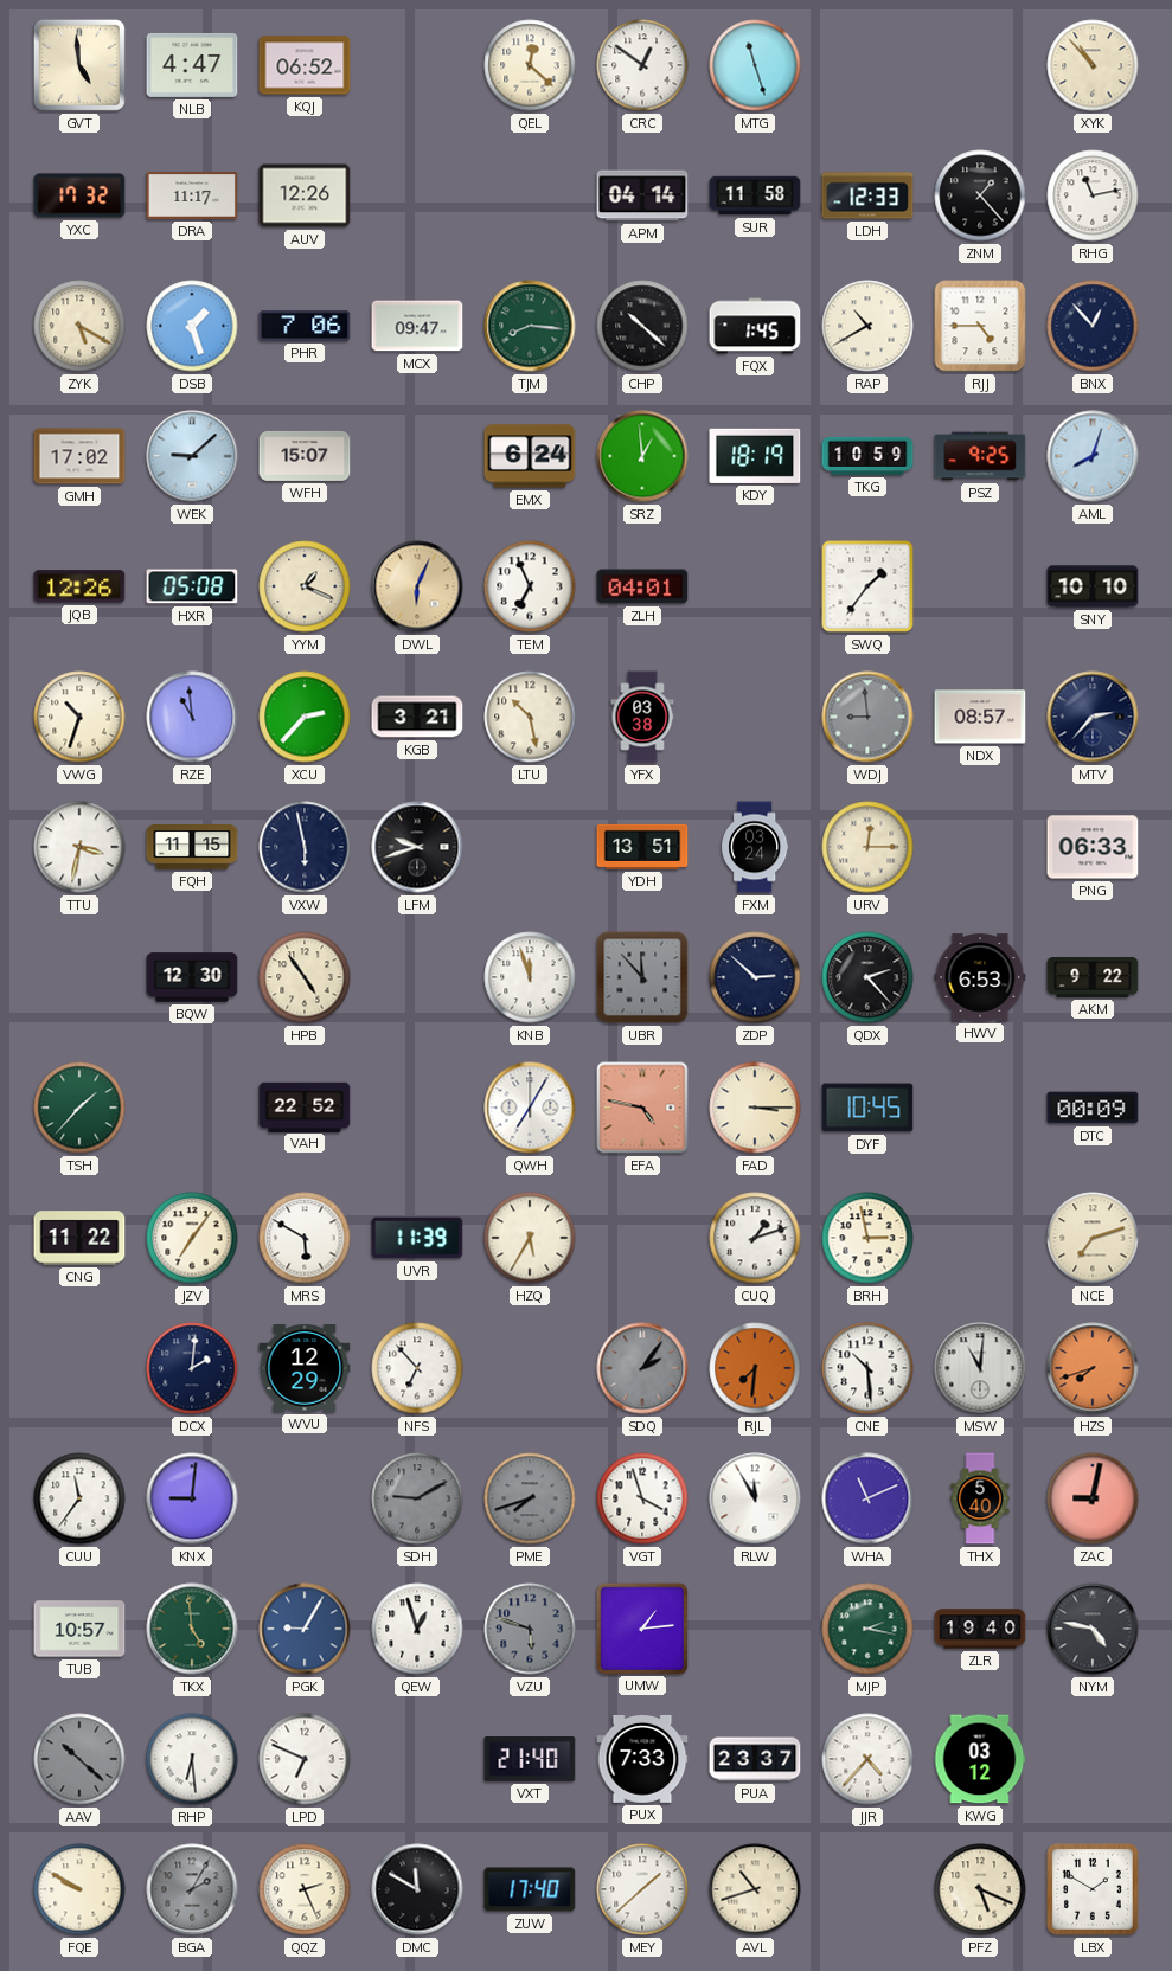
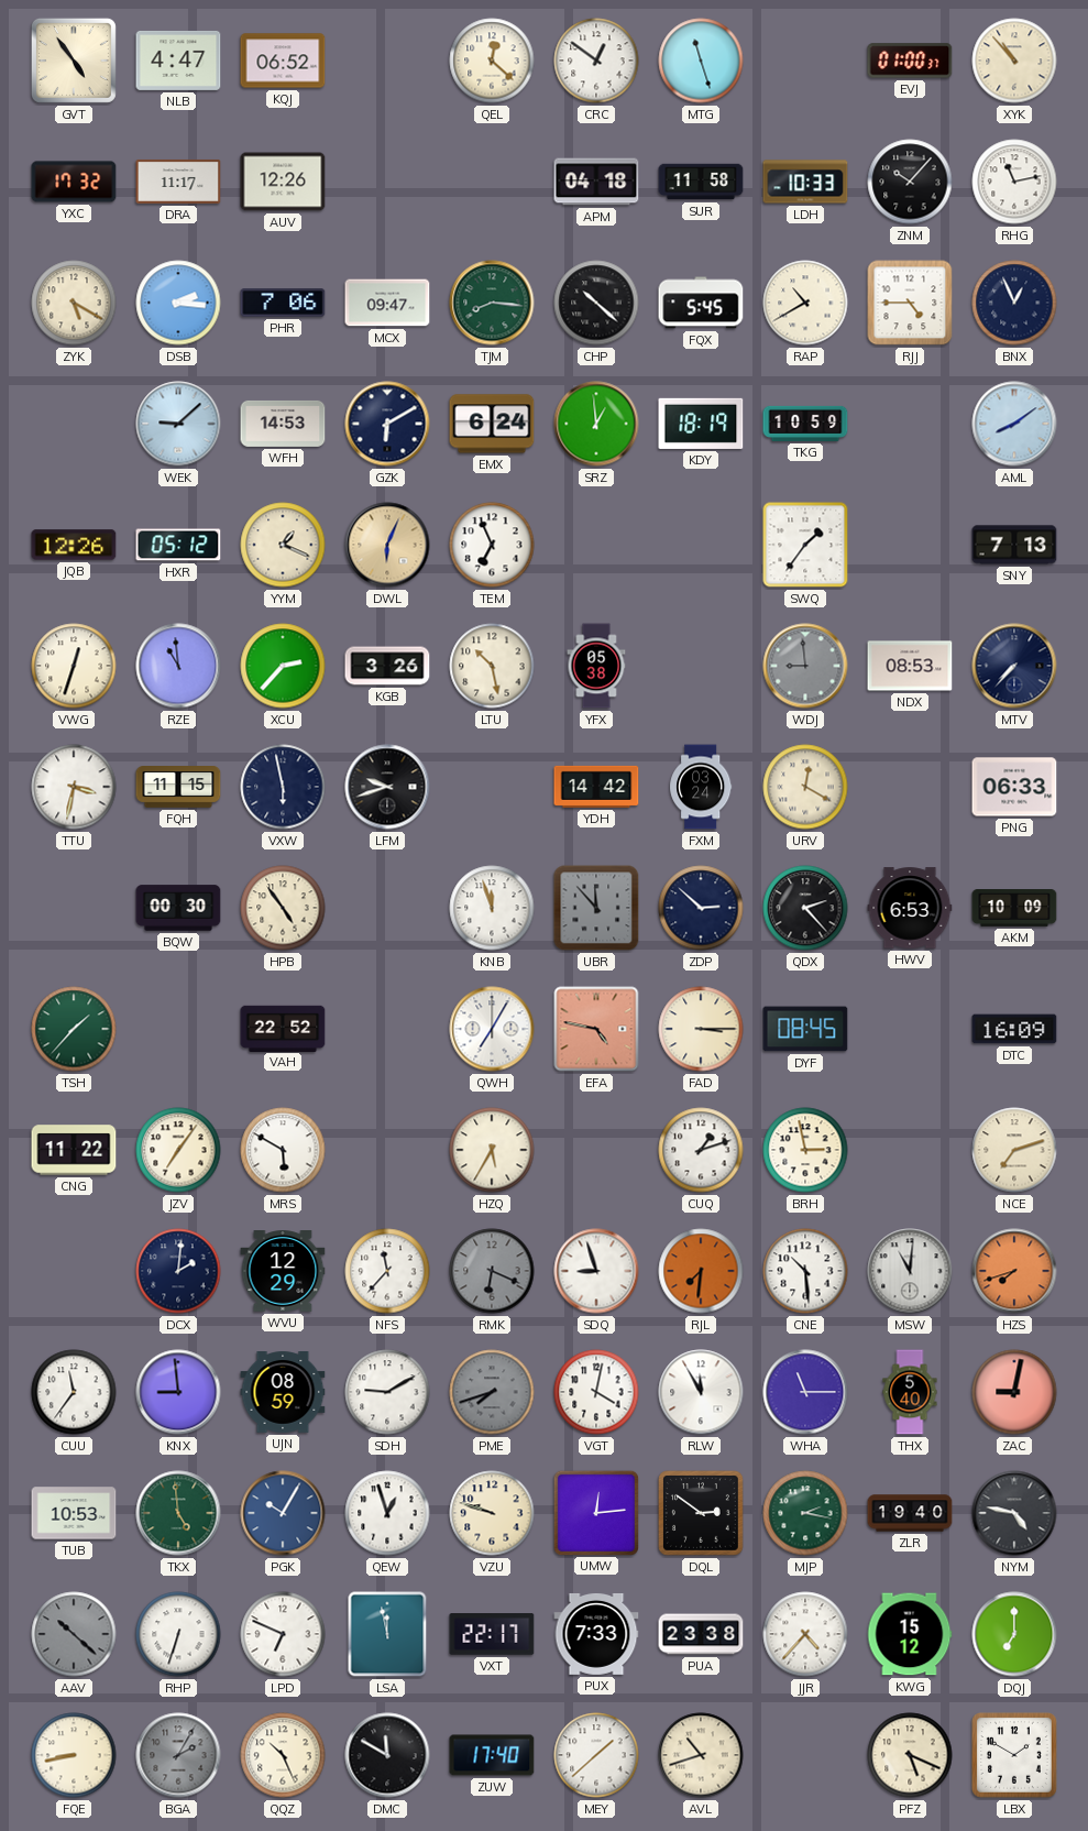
GVT: 4:59 -> 4:54 (74, 61)
EVJ: none -> 01:00 (910, 61)
APM: 04:14 -> 04:18 (596, 182)
LDH: 12:33 -> 10:33 (805, 182)
ZNM: 1:23 -> 10:07 (910, 182)
DSB: 1:27 -> 2:16 (178, 303)
FQX: 1:45 -> 5:45 (701, 303)
BNX: 12:53 -> 12:56 (1014, 303)
GMH: 17:02 -> none (79, 456)
WFH: 15:07 -> 14:53 (283, 424)
GZK: none -> 6:10 (387, 424)
PSZ: 9:25 -> none (980, 456)
AML: 8:03 -> 8:09 (1014, 424)
HXR: 05:08 -> 05:12 (178, 545)
ZLH: 04:01 -> none (642, 586)
SNY: 10:10 -> 7:13 (1014, 545)
VWG: 10:33 -> 12:33 (74, 666)
KGB: 3:21 -> 3:26 (387, 666)
YFX: 03:38 -> 05:38 (596, 666)
NDX: 08:57 -> 08:53 (910, 666)
MTV: 2:37 -> 7:37 (1014, 666)
YDH: 13:51 -> 14:42 (596, 787)
URV: 12:15 -> 12:20 (805, 787)
BQW: 12:30 -> 00:30 (178, 908)
AKM: 9:22 -> 10:09 (1014, 909)
DYF: 10:45 -> 08:45 (805, 1029)
DTC: 00:09 -> 16:09 (1014, 1029)
UVR: 11:39 -> none (417, 1238)
NFS: 6:53 -> 11:37 (387, 1271)
RMK: none -> 6:19 (492, 1271)
SDQ: 2:06 -> 8:57 (596, 1271)
SDQ dial: grey -> white (596, 1271)
KNX: 9:01 -> 8:59 (178, 1392)
UJN: none -> 08:59 (283, 1393)
SDH dial: grey -> white (387, 1392)
VGT: 3:57 -> 4:02 (596, 1392)
WHA: 11:11 -> 11:15 (805, 1392)
TUB: 10:57 -> 10:53 (74, 1513)
PGK: 9:05 -> 10:05 (283, 1513)
VZU: 5:48 -> 9:48 (492, 1513)
VZU dial: grey -> cream (492, 1513)
UMW: 1:14 -> 12:14 (595, 1512)
DQL: none -> 2:51 (702, 1514)
RHP: 6:29 -> 6:33 (178, 1634)
LSA: none -> 11:58 (387, 1634)
VXT: 21:40 -> 22:17 (492, 1635)
PUA: 23:37 -> 23:38 (701, 1634)
KWG: 03:12 -> 15:12 (910, 1634)
DQJ: none -> 7:00 (1014, 1634)
FQE: 9:50 -> 8:43 (74, 1755)
QQZ: 2:26 -> 10:26 (283, 1755)
